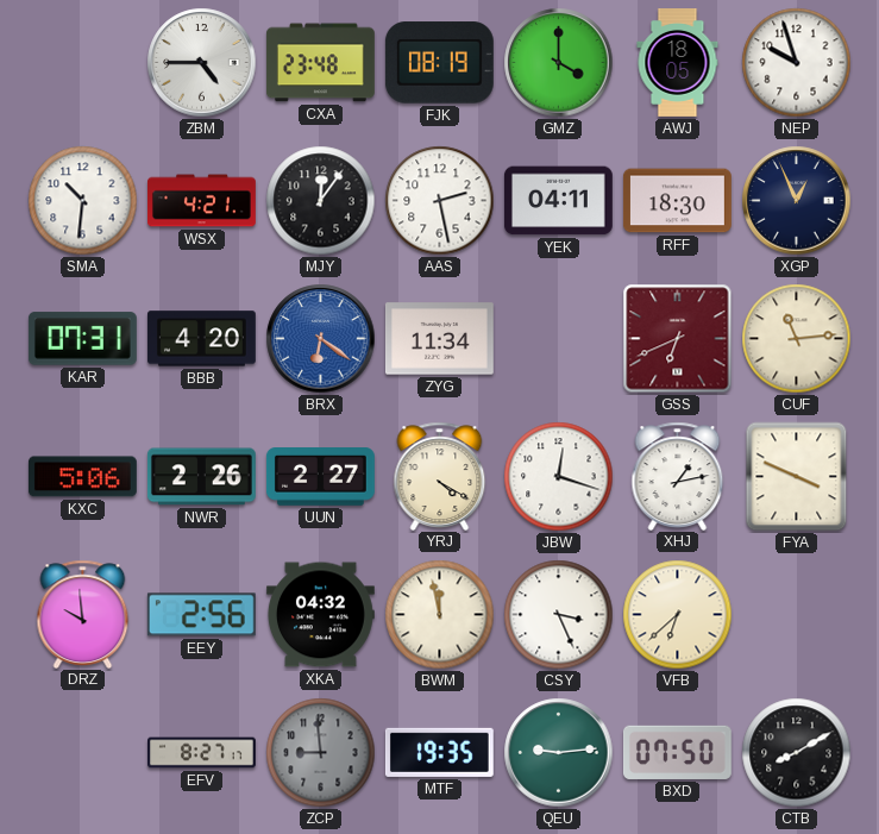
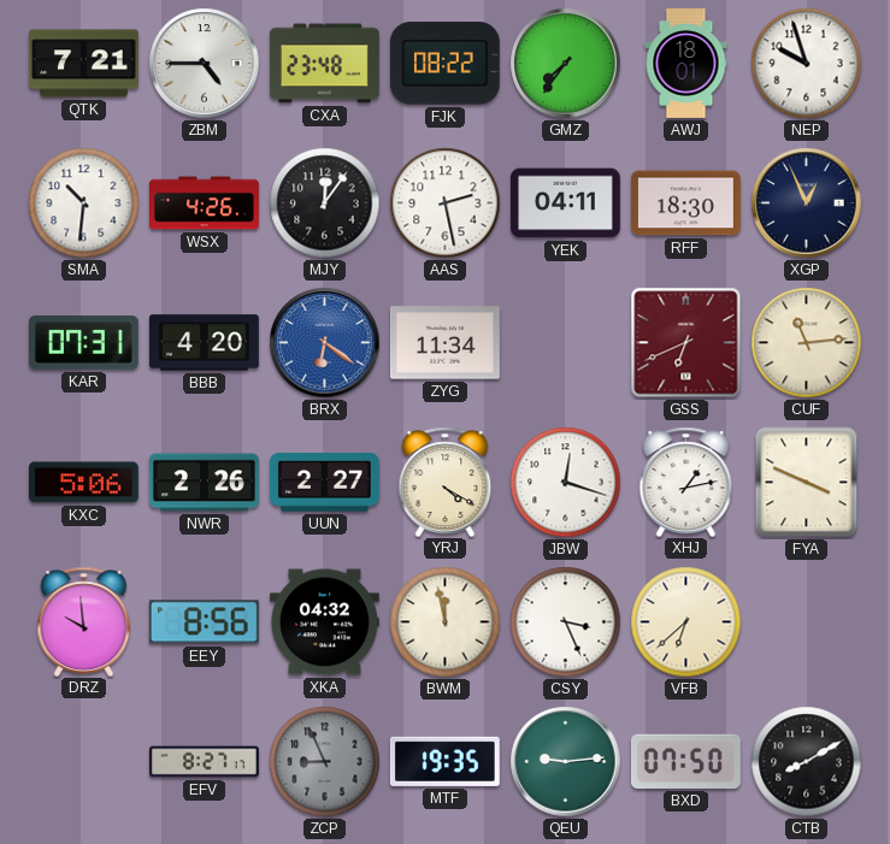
QTK: none -> 7:21 (84, 64)
FJK: 08:19 -> 08:22 (444, 64)
GMZ: 4:00 -> 7:36 (566, 64)
AWJ: 18:05 -> 18:01 (686, 64)
WSX: 4:21 -> 4:26 (205, 203)
EEY: 2:56 -> 8:56 (204, 622)
ZCP: 8:59 -> 8:56 (325, 762)
